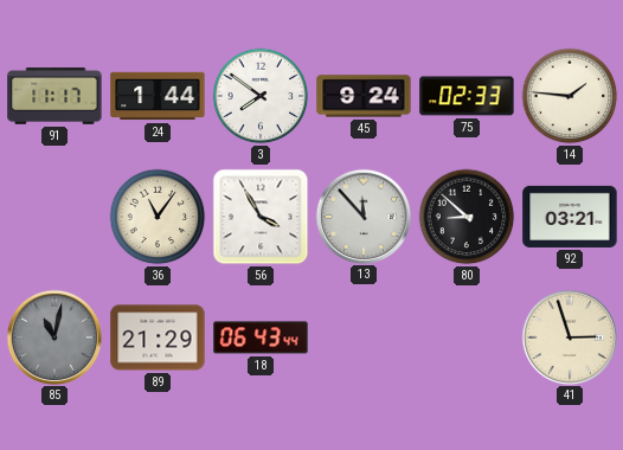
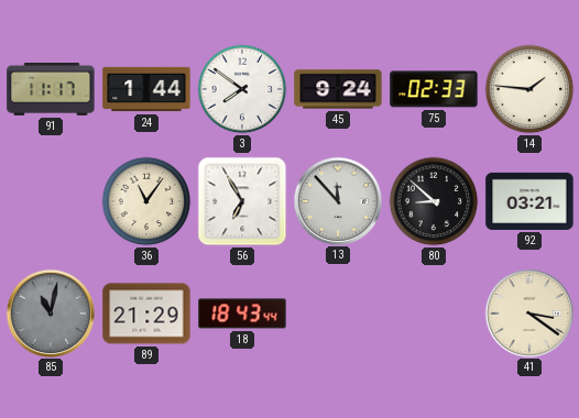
56: 3:55 -> 6:55 (242, 201)
18: 06:43 -> 18:43 (242, 313)
41: 2:57 -> 3:21 (528, 312)
